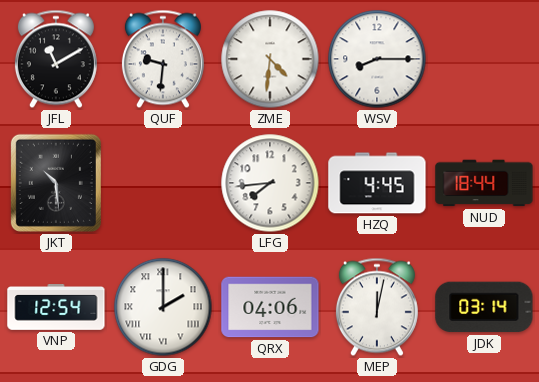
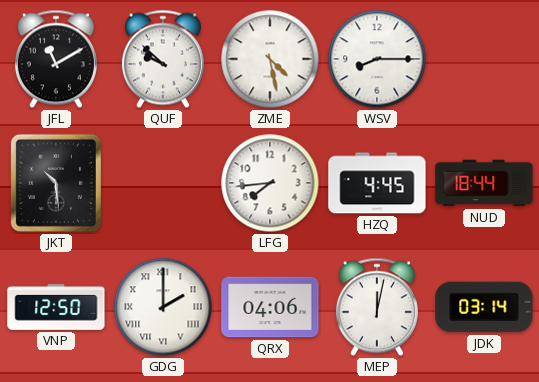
QUF: 9:31 -> 9:52 (163, 59)
ZME: 4:31 -> 4:28 (270, 59)
VNP: 12:54 -> 12:50 (56, 308)
